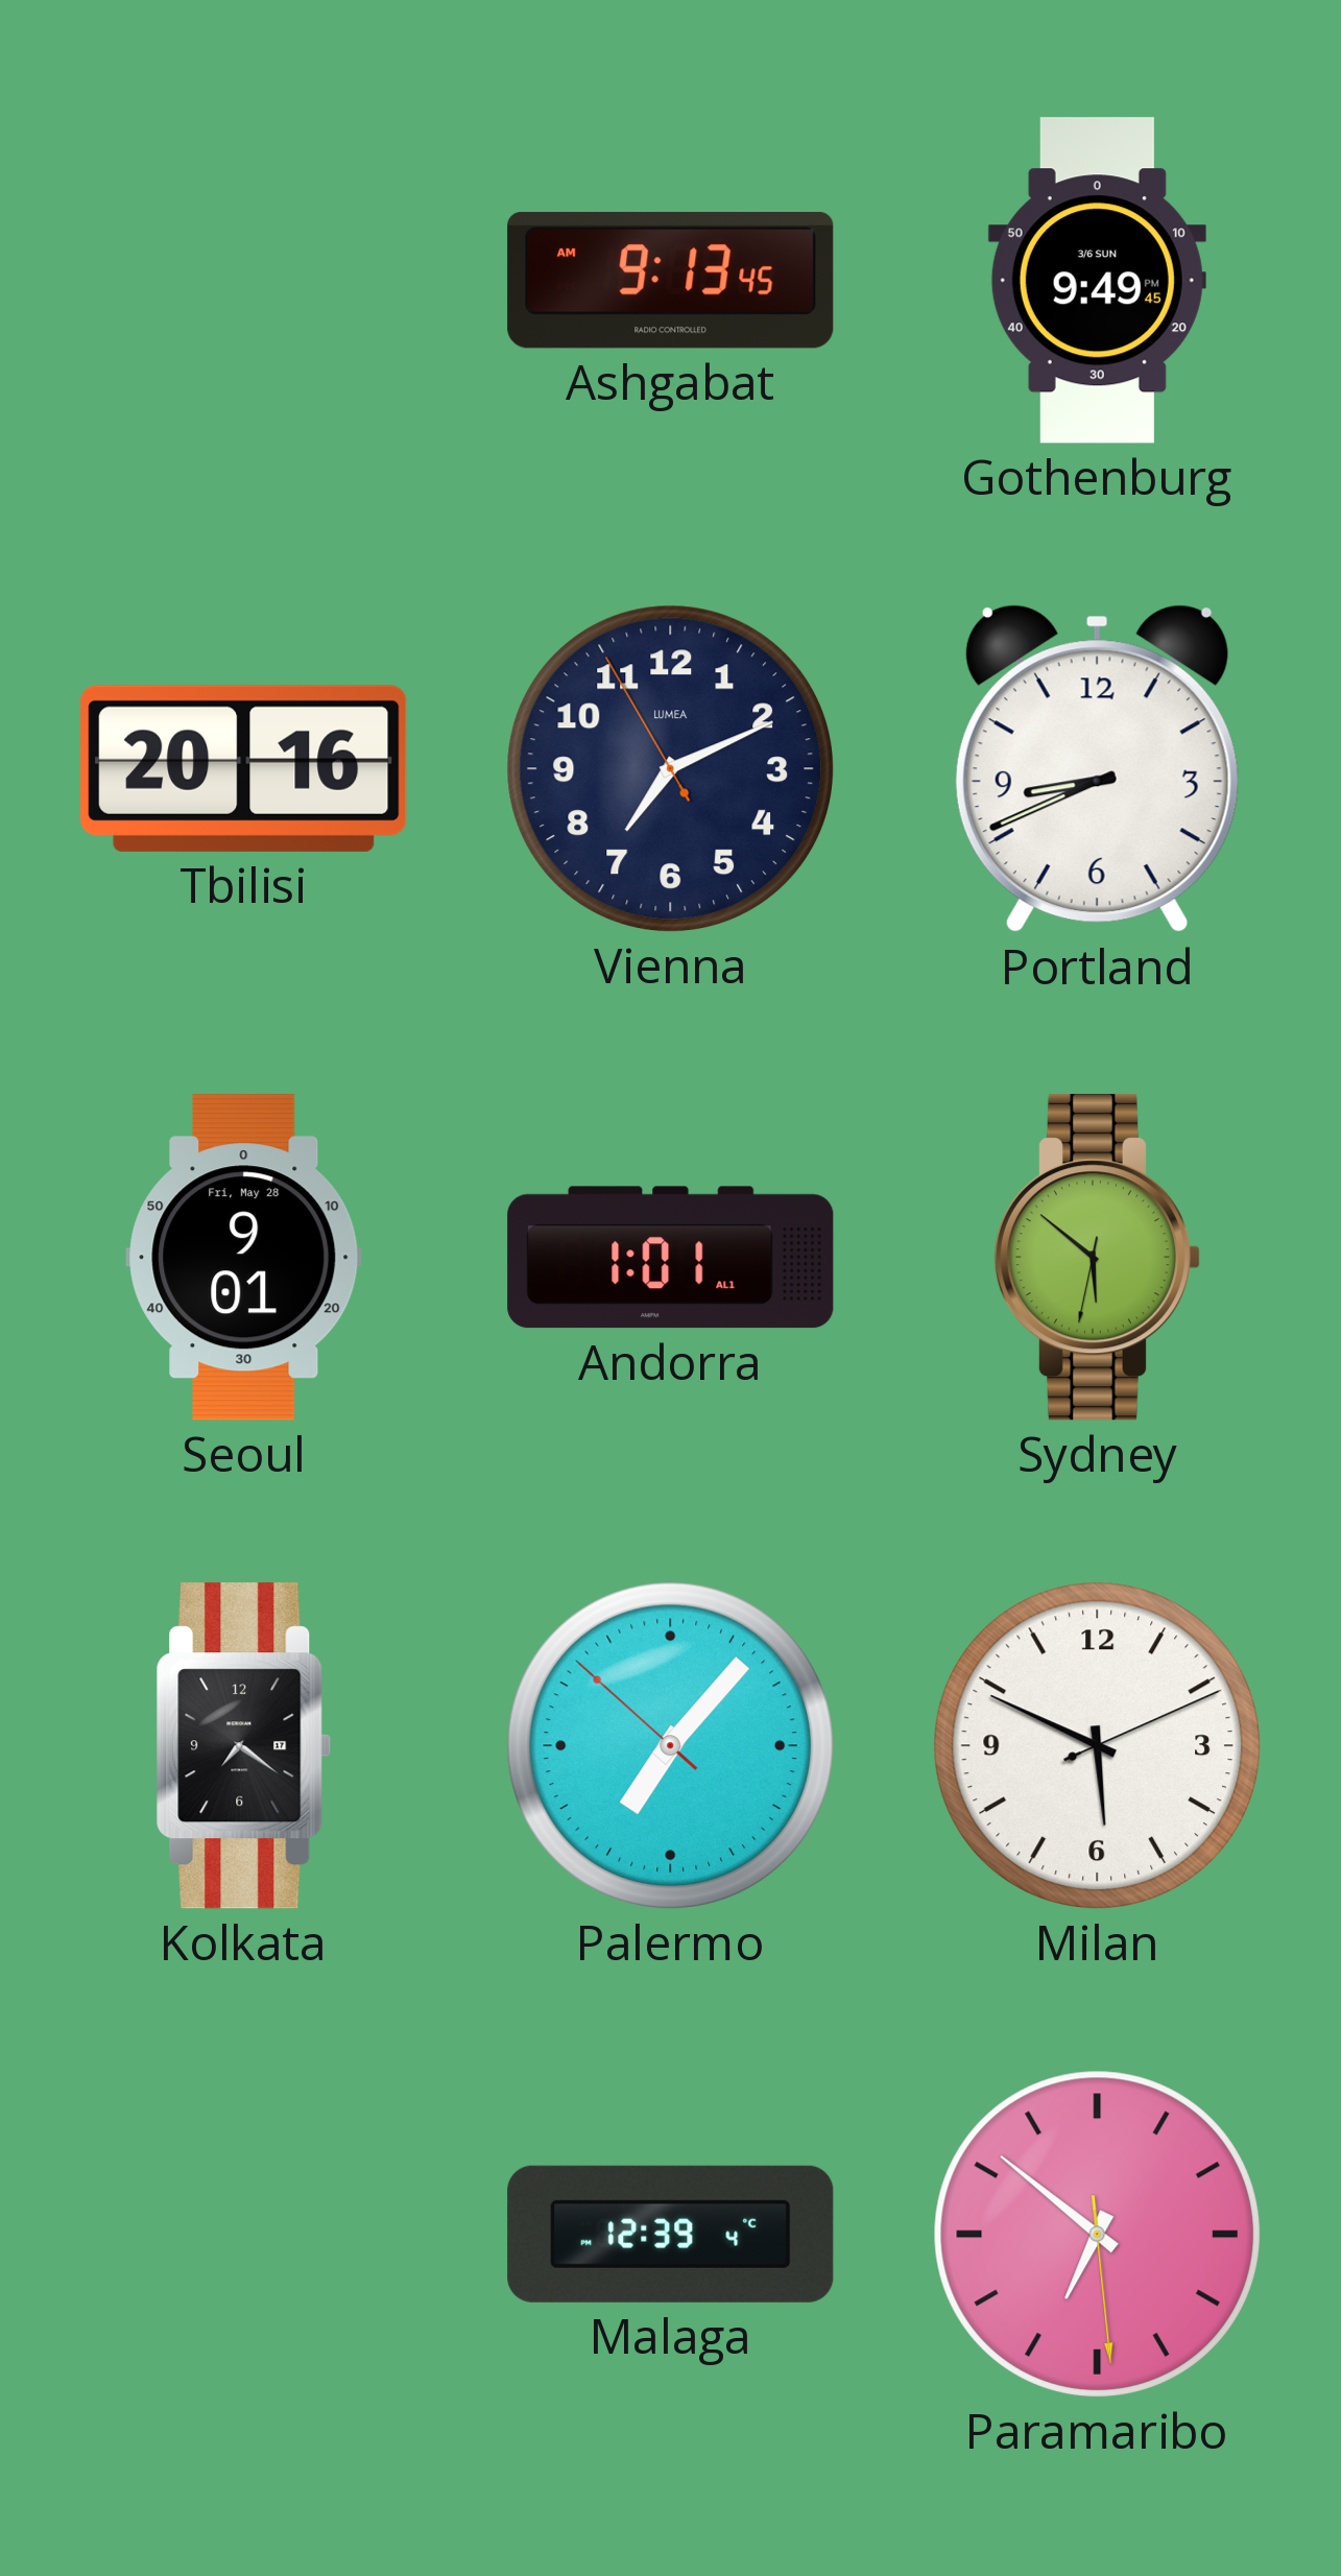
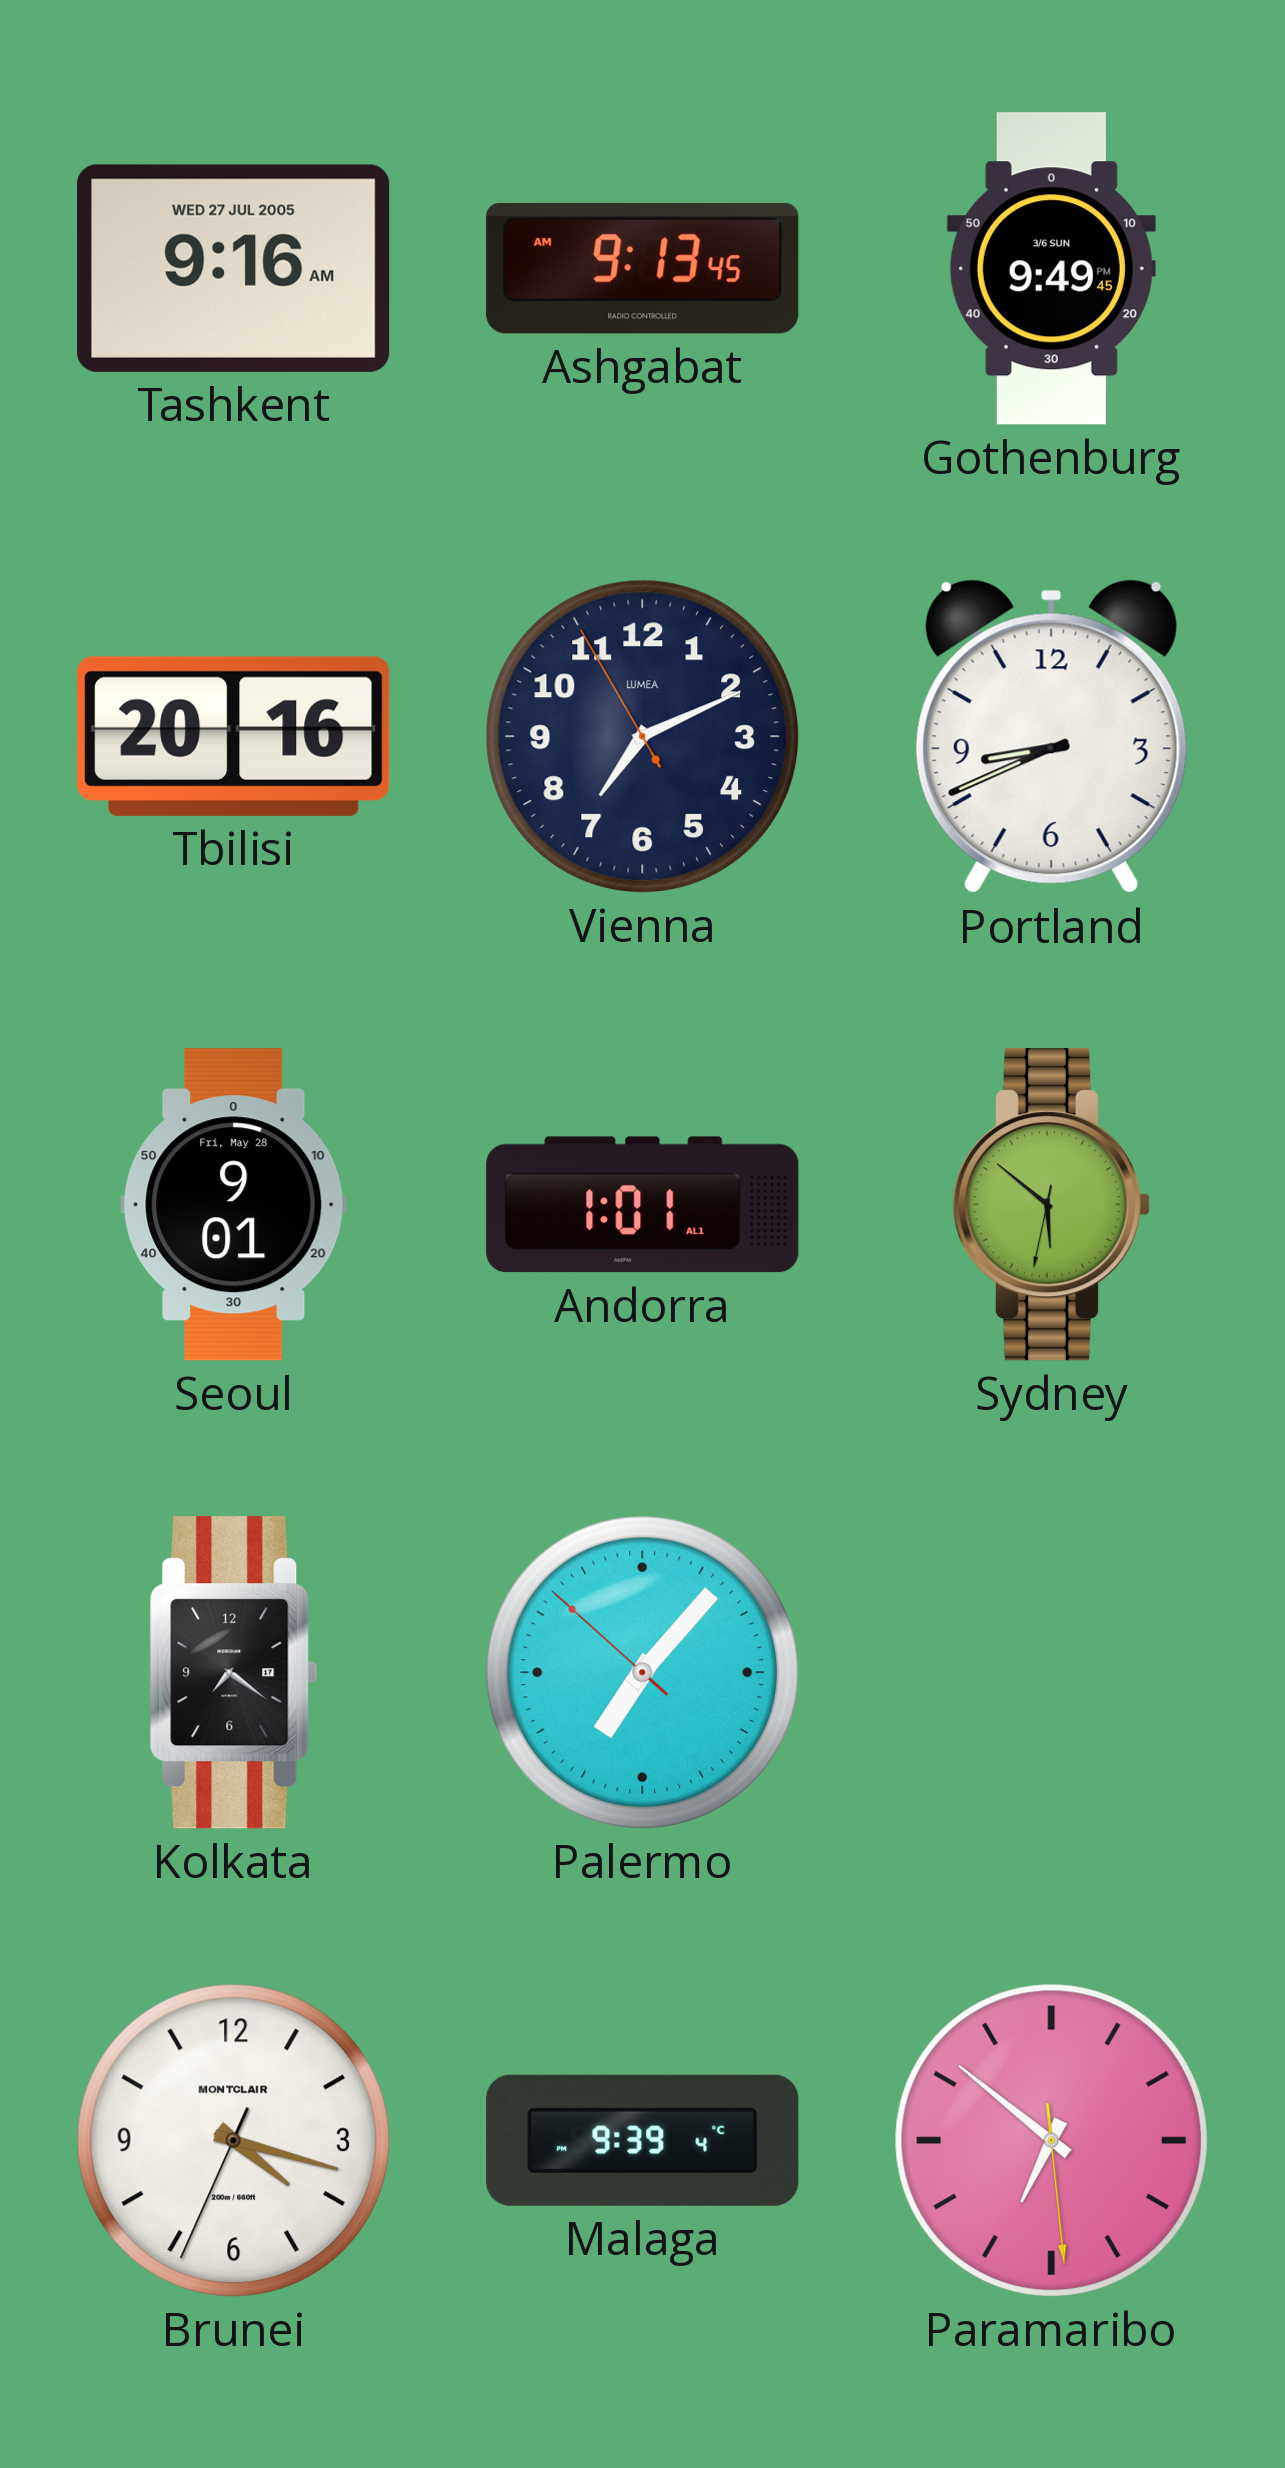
Tashkent: none -> 9:16 (234, 268)
Milan: 5:49 -> none (1097, 1745)
Brunei: none -> 4:17 (233, 2140)
Malaga: 12:39 -> 9:39 (643, 2140)
